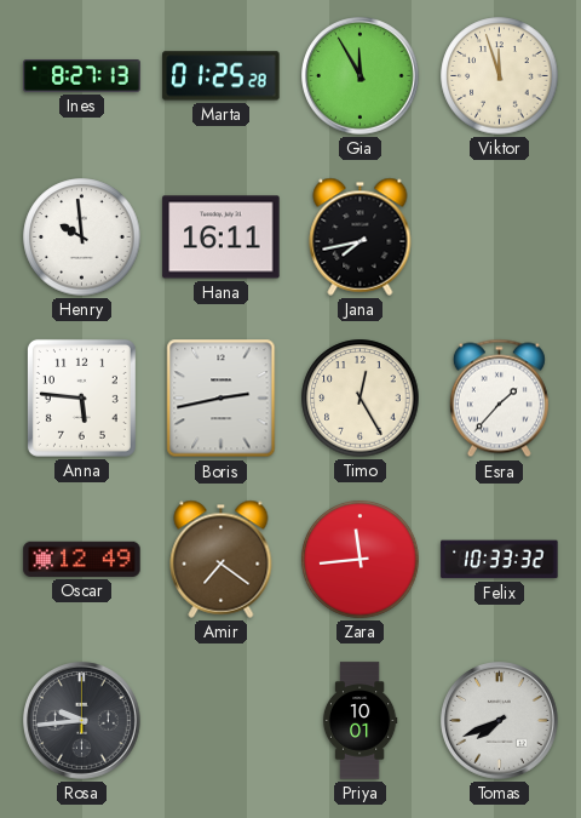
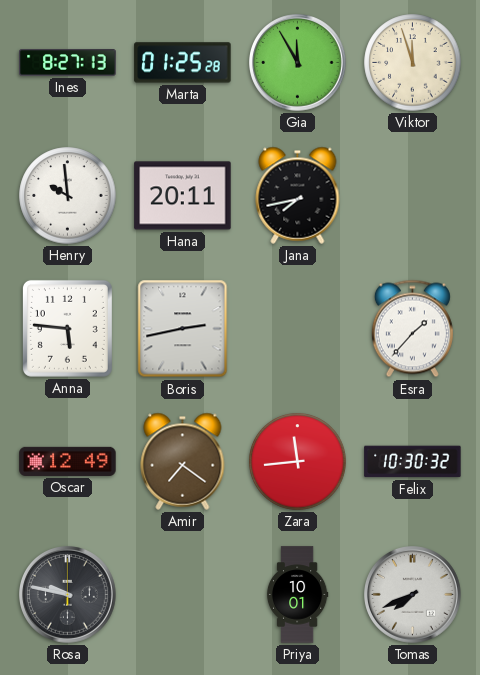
Hana: 16:11 -> 20:11 (183, 196)
Timo: 12:25 -> none (361, 399)
Felix: 10:33 -> 10:30 (413, 462)
Rosa: 9:44 -> 9:47 (68, 595)
